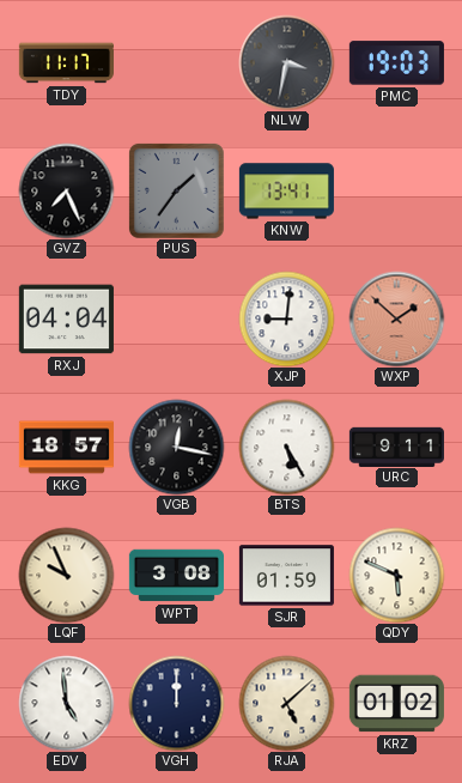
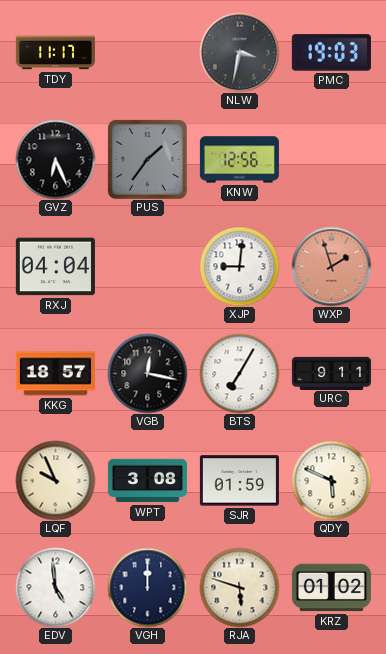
GVZ: 7:26 -> 6:26 (55, 159)
KNW: 13:41 -> 12:56 (239, 160)
WXP: 1:52 -> 1:57 (331, 266)
BTS: 5:25 -> 7:05 (239, 373)
RJA: 5:08 -> 5:48 (239, 587)
